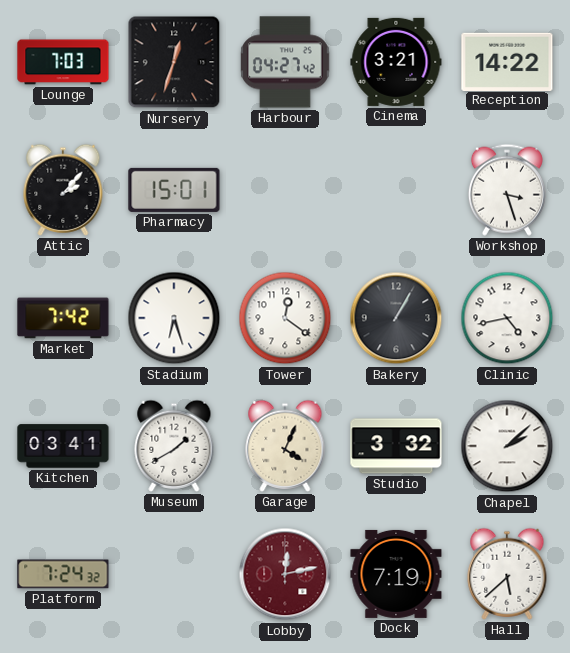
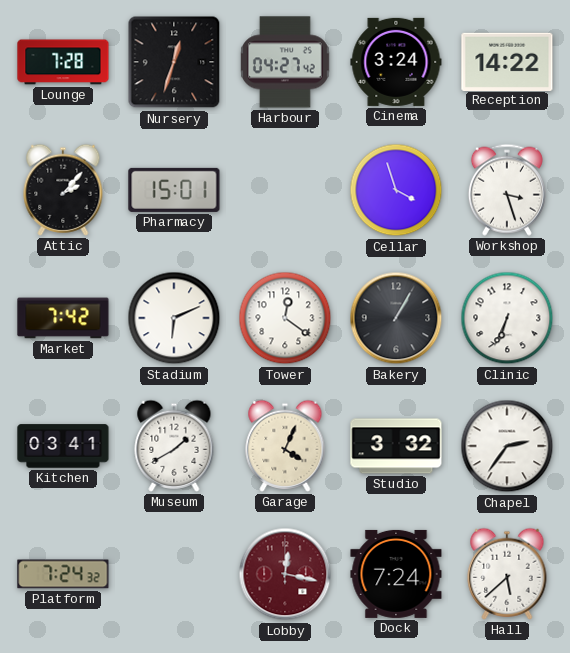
Lounge: 7:03 -> 7:28 (63, 62)
Cinema: 3:21 -> 3:24 (396, 62)
Cellar: none -> 3:57 (396, 190)
Stadium: 6:27 -> 6:11 (174, 318)
Clinic: 4:43 -> 6:34 (507, 318)
Chapel: 2:08 -> 2:36 (507, 446)
Lobby: 12:13 -> 12:17 (285, 574)
Dock: 7:19 -> 7:24 (396, 574)
